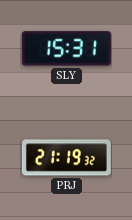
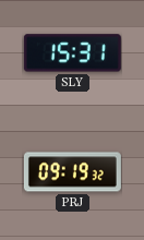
PRJ: 21:19 -> 09:19 (72, 172)
